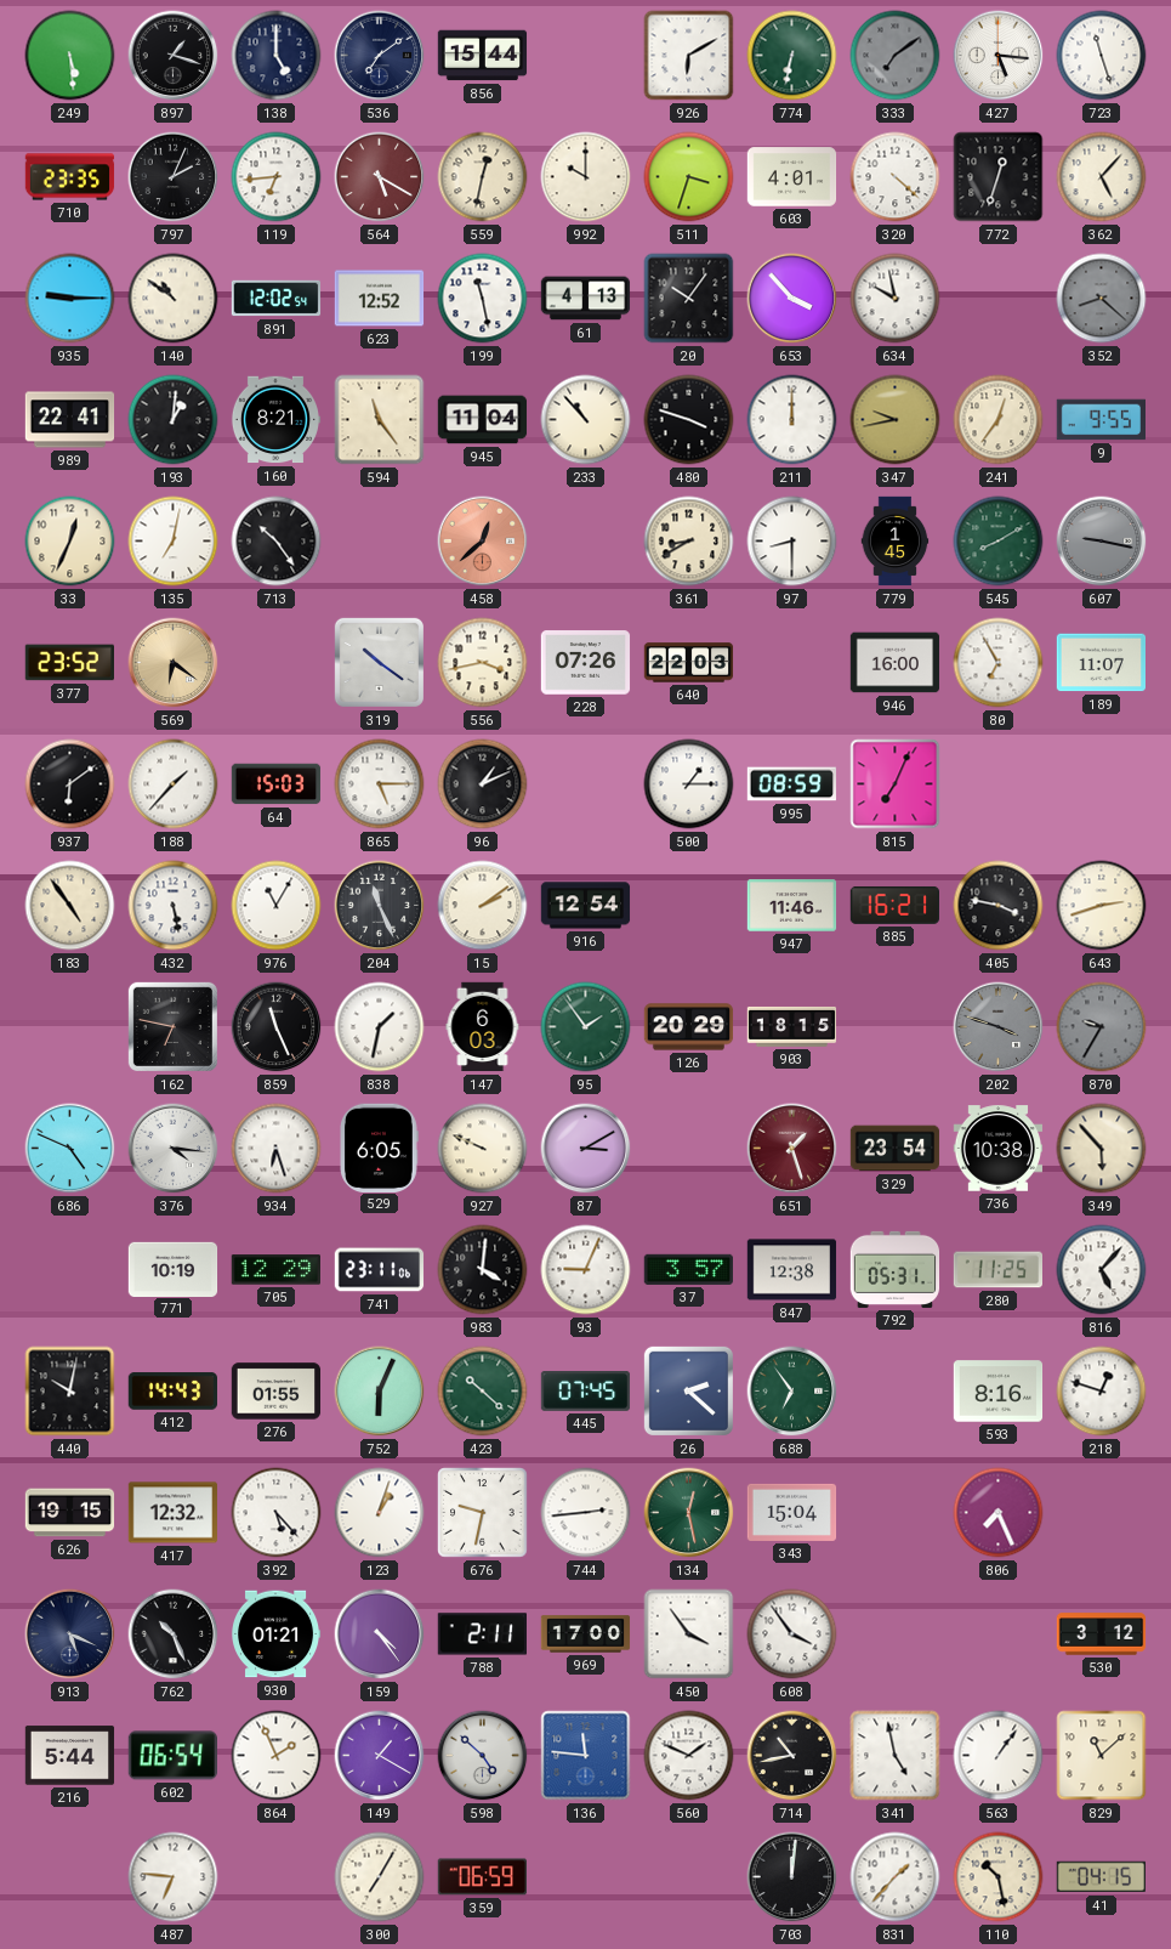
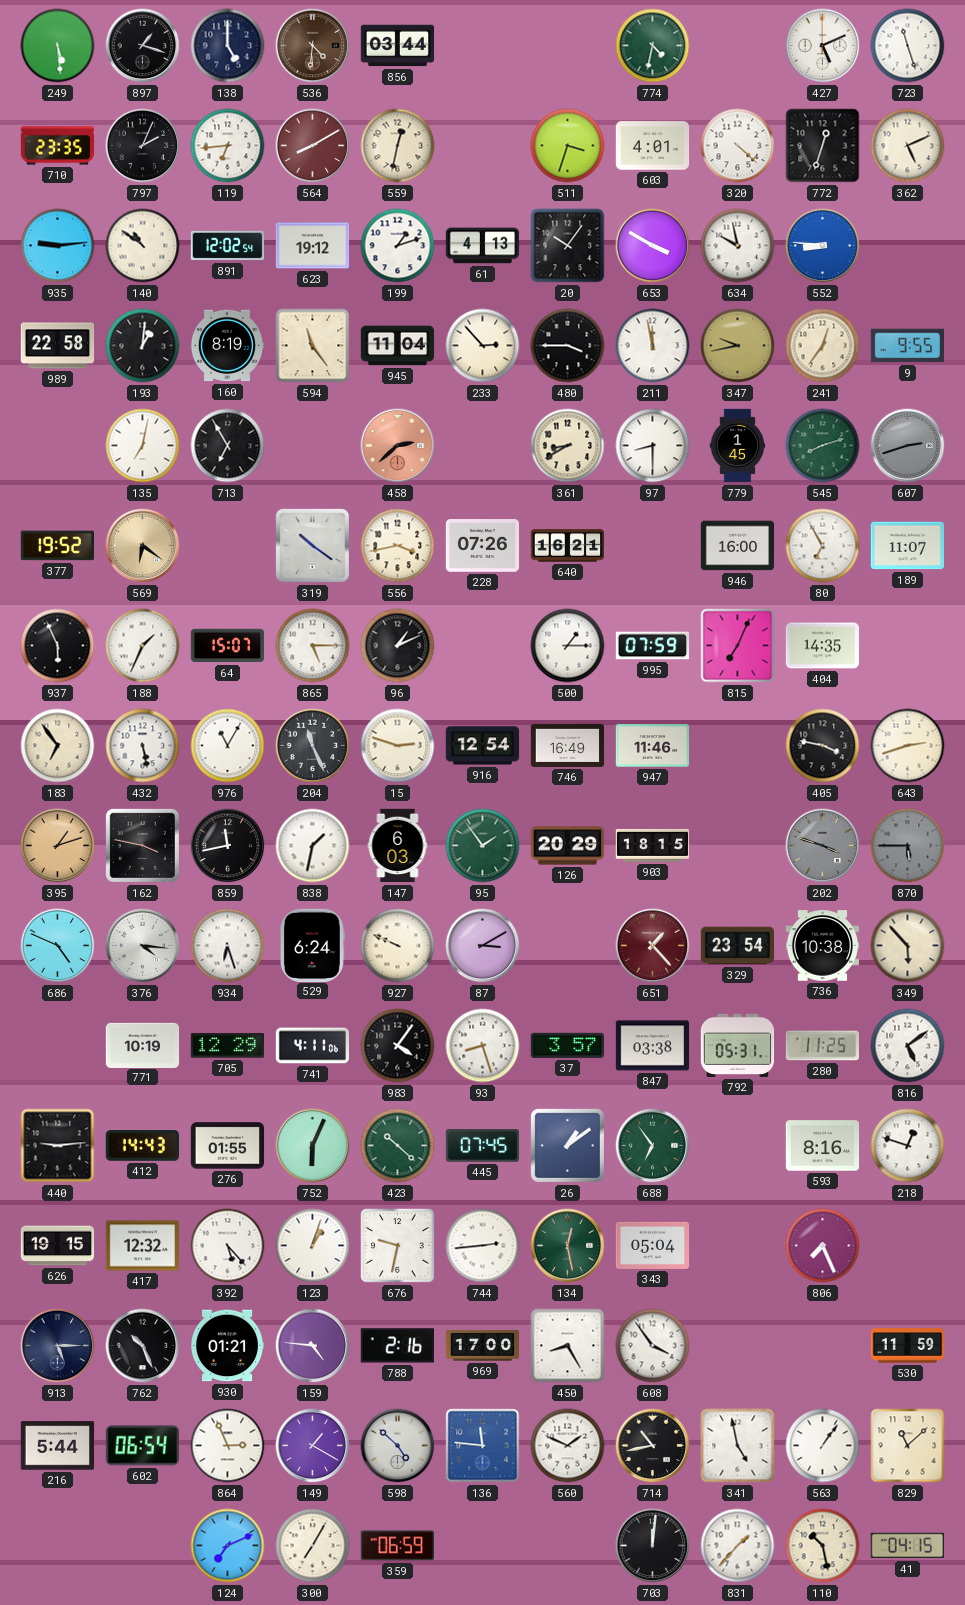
536: 7:09 -> 4:31 (313, 46)
536 dial: navy -> brown (313, 46)
856: 15:44 -> 03:44 (398, 46)
926: 6:10 -> none (689, 56)
774: 6:32 -> 4:32 (653, 46)
333: 7:09 -> none (896, 56)
427: 5:16 -> 5:11 (823, 46)
564: 5:20 -> 8:10 (313, 146)
992: 10:00 -> none (586, 177)
362: 5:07 -> 5:11 (908, 146)
935: 9:15 -> 9:14 (58, 246)
623: 12:52 -> 19:12 (313, 246)
199: 11:28 -> 1:12 (398, 246)
653: 3:53 -> 3:50 (653, 246)
552: none -> 8:46 (823, 246)
352: 8:22 -> none (1102, 299)
989: 22:41 -> 22:58 (58, 346)
160: 8:21 -> 8:19 (227, 346)
233: 10:53 -> 2:53 (483, 346)
480: 3:48 -> 3:45 (568, 346)
211: 12:00 -> 11:58 (653, 346)
33: 12:34 -> none (70, 542)
713: 10:24 -> 6:55 (228, 446)
458: 12:38 -> 2:38 (398, 446)
545: 8:10 -> 8:12 (823, 446)
607: 9:17 -> 2:42 (908, 446)
377: 23:52 -> 19:52 (57, 546)
640: 22:03 -> 16:21 (568, 546)
937: 6:09 -> 5:56 (58, 646)
188: 1:37 -> 1:34 (143, 646)
64: 15:03 -> 15:07 (228, 646)
995: 08:59 -> 07:59 (653, 646)
404: none -> 14:35 (823, 646)
183: 4:54 -> 6:54 (58, 746)
15: 2:09 -> 2:48 (398, 746)
746: none -> 16:49 (568, 745)
885: 16:21 -> none (894, 905)
395: none -> 1:12 (58, 846)
162: 6:47 -> 3:47 (142, 845)
859: 11:26 -> 11:43 (228, 846)
870: 9:35 -> 5:45 (908, 846)
529: 6:05 -> 6:24 (312, 945)
651: 1:27 -> 1:23 (653, 946)
741: 23:11 -> 4:11 (313, 1046)
983: 4:01 -> 4:06 (398, 1046)
93: 9:04 -> 8:27 (483, 1046)
847: 12:38 -> 03:38 (653, 1046)
816: 5:07 -> 5:09 (908, 1046)
440: 10:02 -> 9:14 (58, 1146)
26: 2:22 -> 1:09 (567, 1145)
343: 15:04 -> 05:04 (653, 1245)
913: 5:19 -> 5:15 (58, 1346)
159: 4:24 -> 4:46 (313, 1346)
788: 2:11 -> 2:16 (397, 1346)
450: 3:54 -> 8:25 (568, 1346)
530: 3:12 -> 11:59 (908, 1346)
864: 1:56 -> 2:56 (228, 1446)
487: 6:46 -> none (174, 1877)
124: none -> 7:11 (228, 1546)
